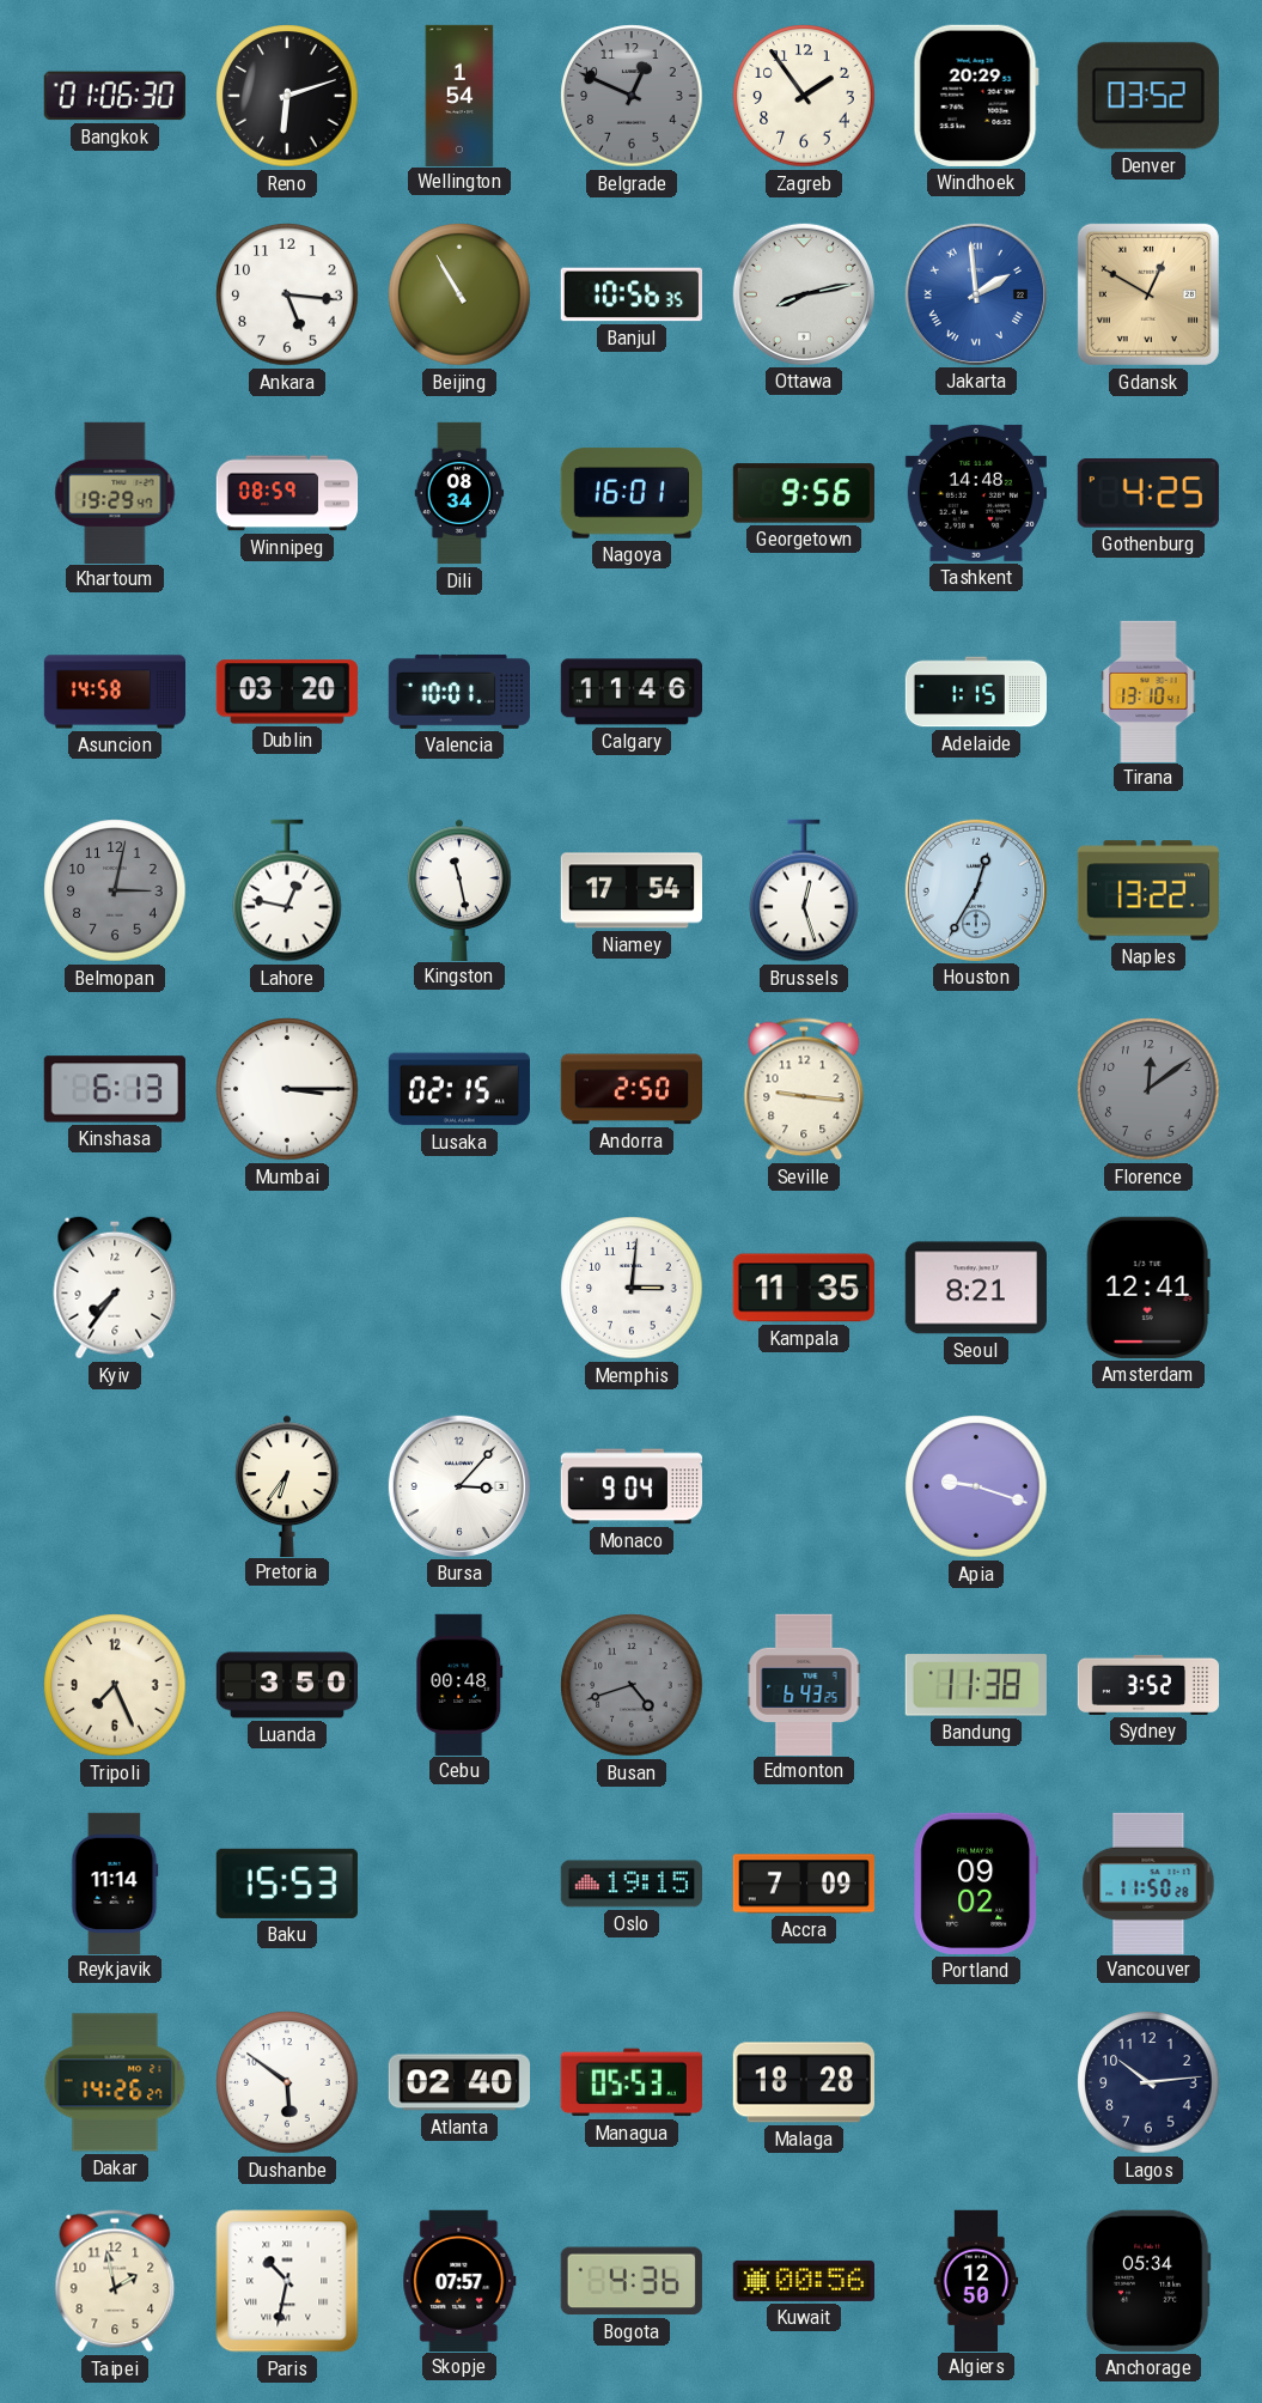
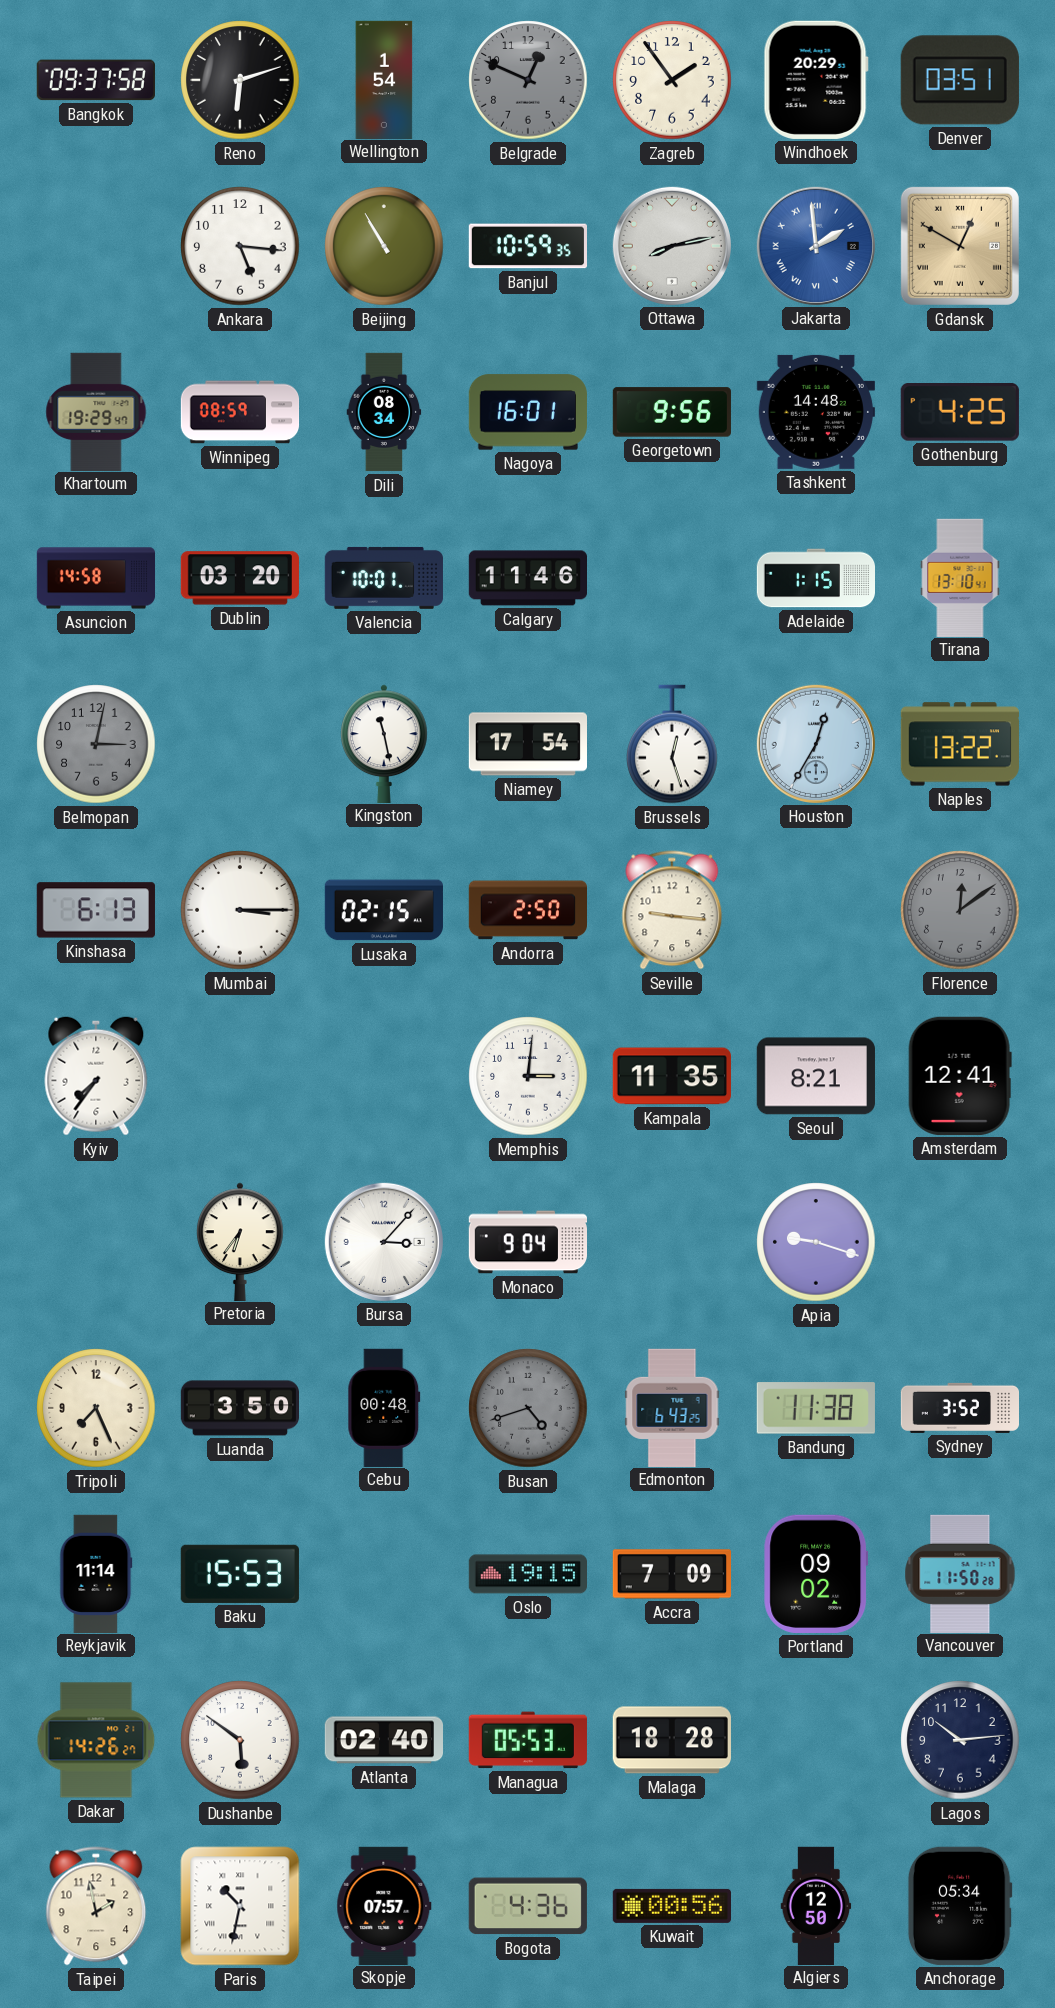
Bangkok: 01:06 -> 09:37 (96, 80)
Denver: 03:52 -> 03:51 (960, 80)
Banjul: 10:56 -> 10:59 (527, 246)
Lahore: 12:47 -> none (287, 890)
